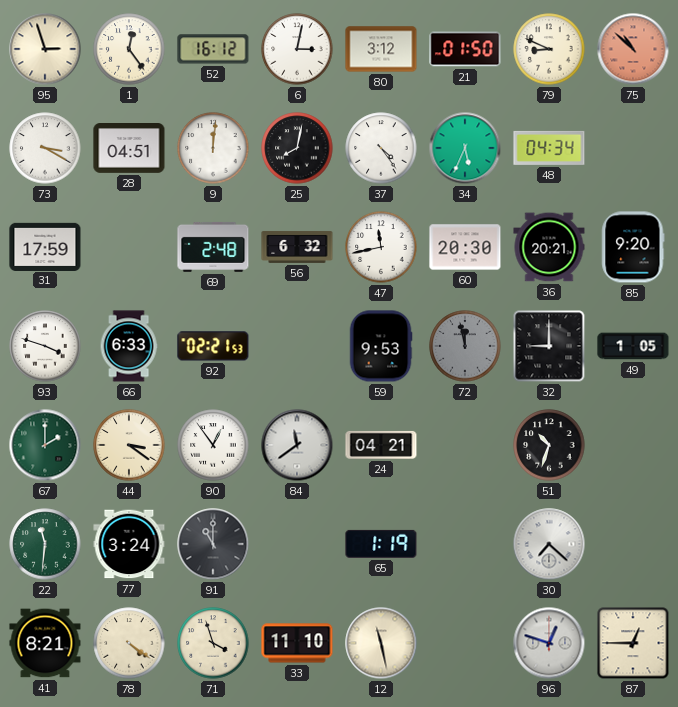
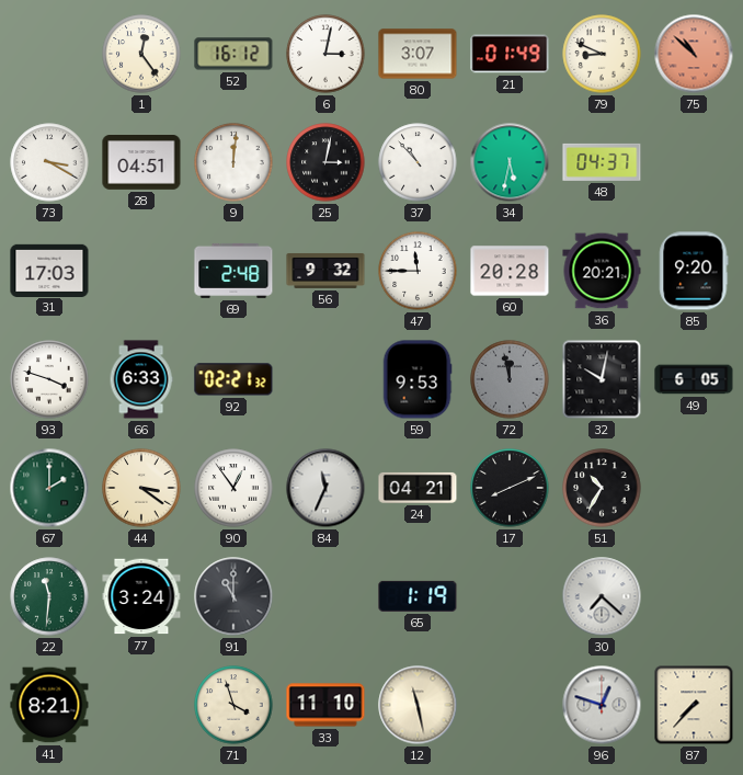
95: 2:57 -> none (45, 49)
80: 3:12 -> 3:07 (418, 54)
21: 01:50 -> 01:49 (510, 54)
25: 8:02 -> 3:02 (325, 162)
37: 4:24 -> 10:53 (418, 162)
34: 5:34 -> 5:32 (510, 162)
48: 04:34 -> 04:37 (602, 162)
31: 17:59 -> 17:03 (49, 270)
56: 6:32 -> 9:32 (325, 271)
47: 11:43 -> 11:45 (418, 271)
60: 20:30 -> 20:28 (510, 271)
92: 02:21:53 -> 02:21:32 (233, 379)
32: 9:00 -> 10:02 (602, 379)
49: 1:05 -> 6:05 (694, 379)
84: 11:39 -> 11:34 (325, 488)
17: none -> 8:11 (510, 488)
51: 10:33 -> 10:35 (602, 488)
78: 4:21 -> none (129, 643)
87: 12:45 -> 7:37 (694, 705)
